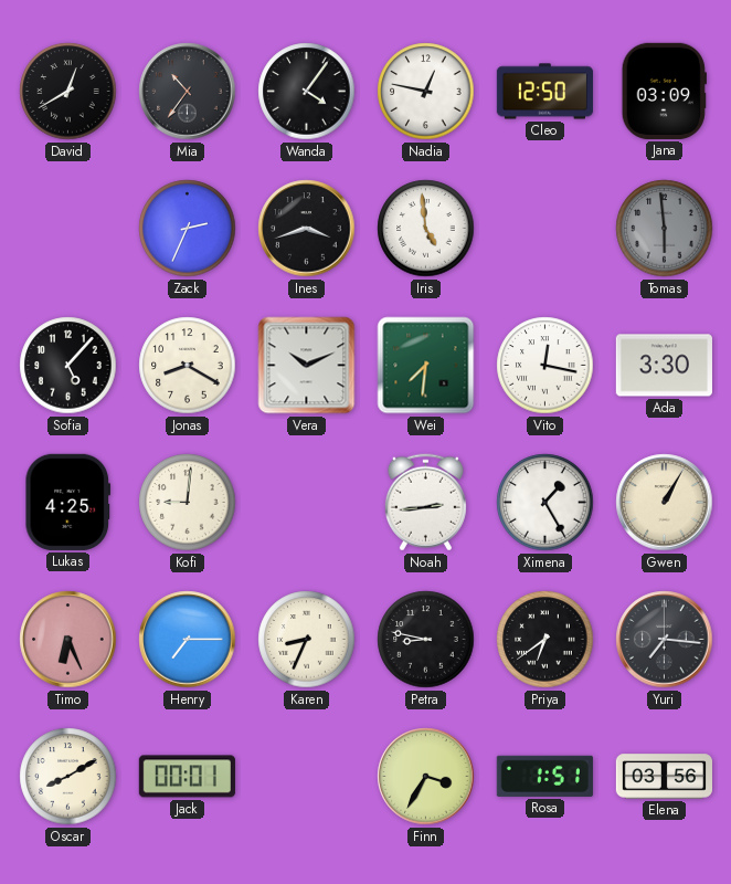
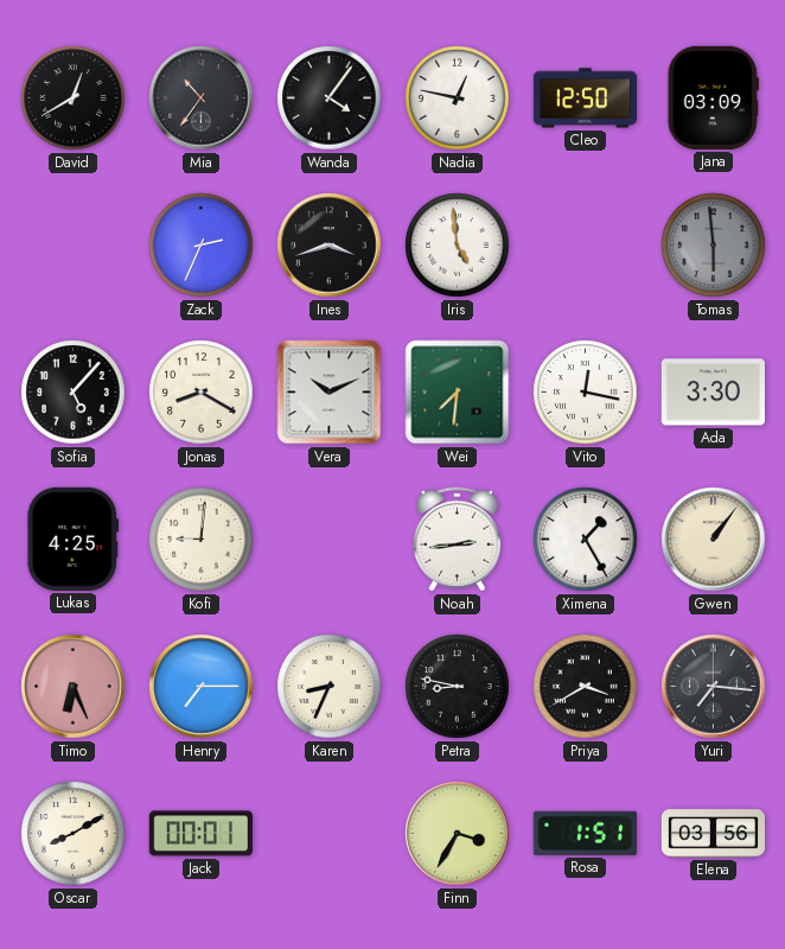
Gwen: 1:05 -> 1:06 (714, 540)
Priya: 6:39 -> 3:40 (586, 687)
